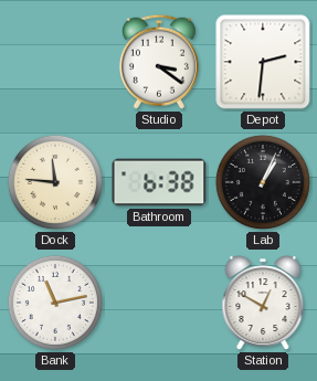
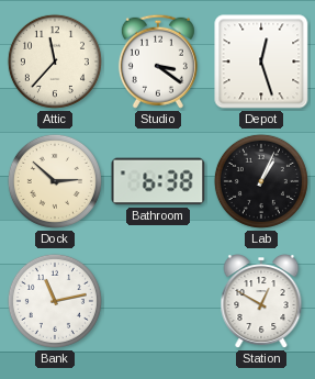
Attic: none -> 11:37 (55, 62)
Depot: 2:31 -> 12:27 (261, 62)
Dock: 11:46 -> 2:52 (55, 181)
